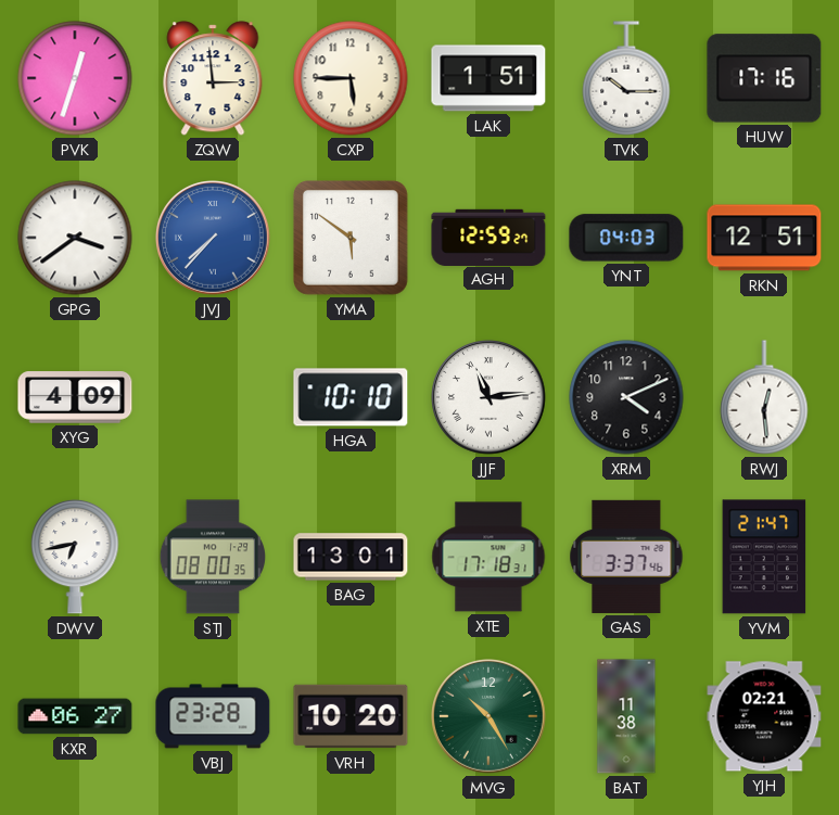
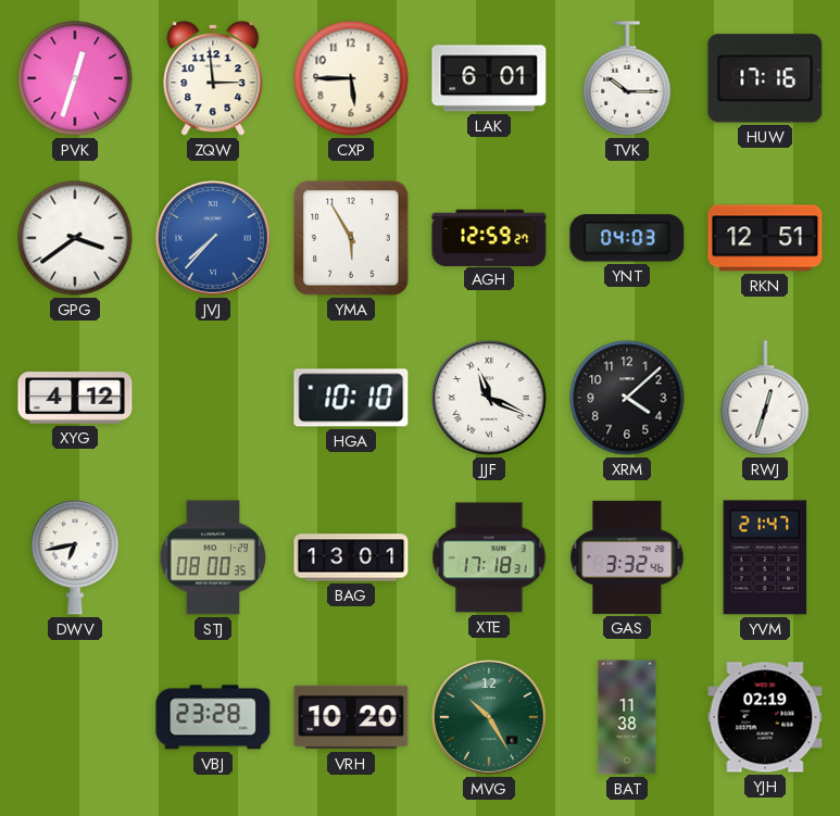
LAK: 1:51 -> 6:01 (489, 78)
YMA: 5:51 -> 5:55 (352, 239)
XYG: 4:09 -> 4:12 (75, 398)
JJF: 11:14 -> 11:19 (490, 399)
XRM: 4:11 -> 4:08 (627, 398)
RWJ: 12:29 -> 12:33 (765, 398)
GAS: 3:37 -> 3:32 (627, 557)
KXR: 06:27 -> none (75, 716)
YJH: 02:21 -> 02:19 (765, 717)
